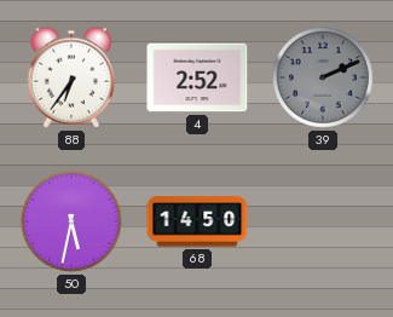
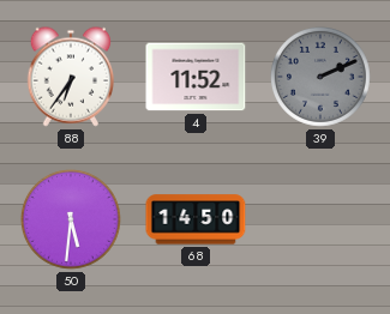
4: 2:52 -> 11:52 (196, 77)
50: 5:32 -> 5:31 (71, 219)
